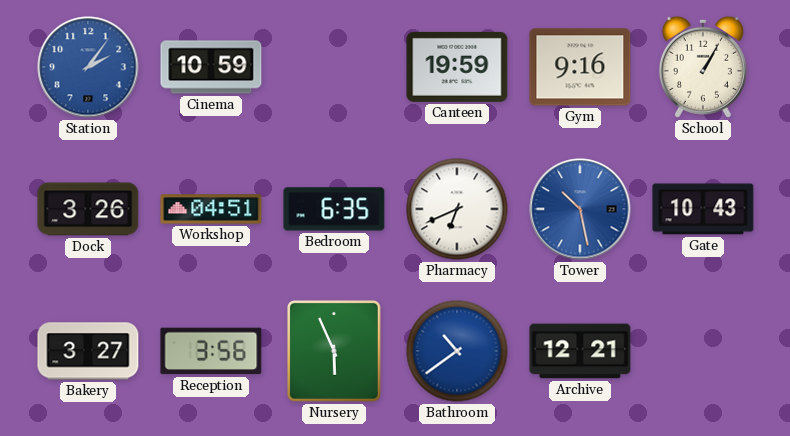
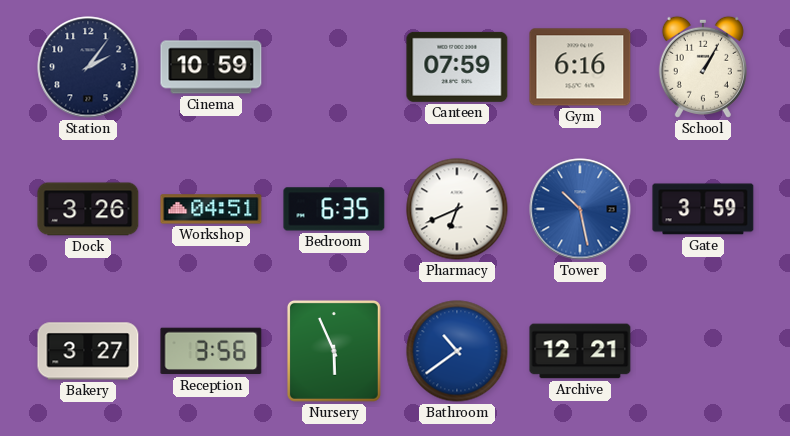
Station dial: blue -> navy (88, 67)
Canteen: 19:59 -> 07:59 (457, 67)
Gym: 9:16 -> 6:16 (580, 67)
Gate: 10:43 -> 3:59 (703, 209)
